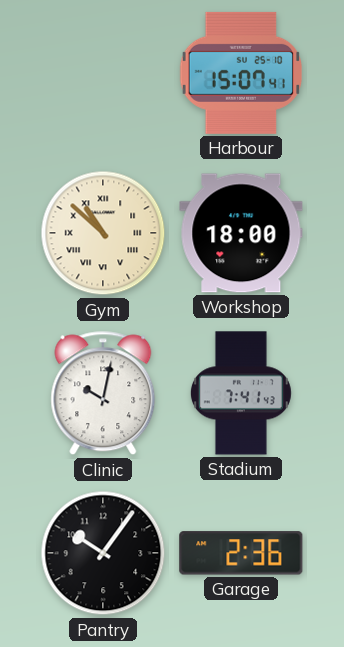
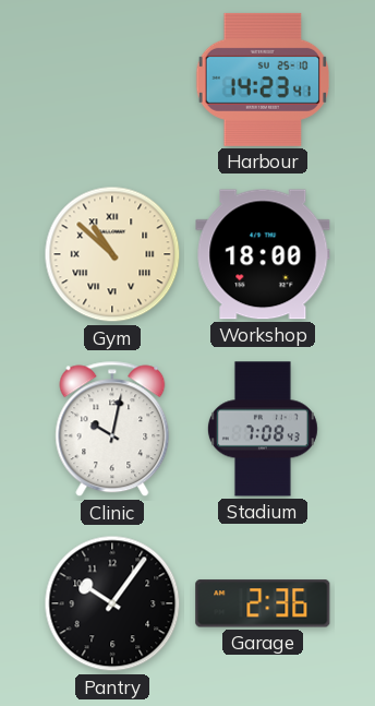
Harbour: 15:07 -> 14:23 (262, 80)
Stadium: 7:41 -> 7:08 (263, 429)
